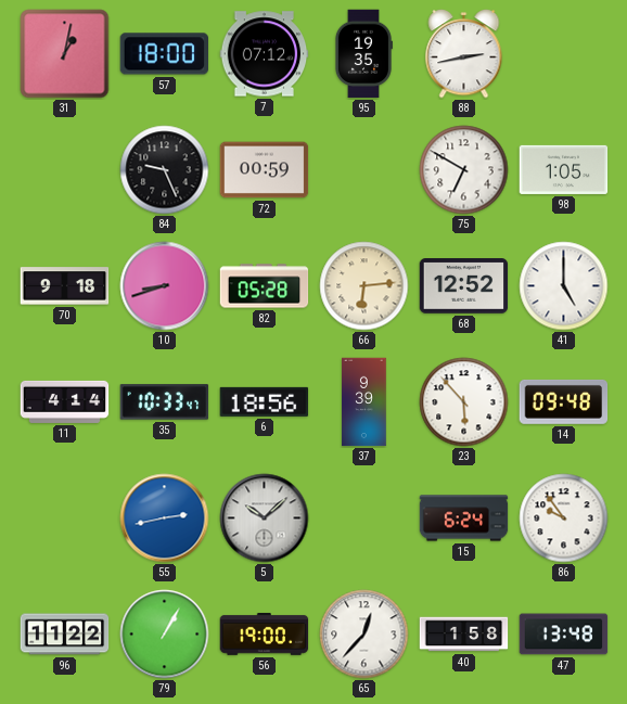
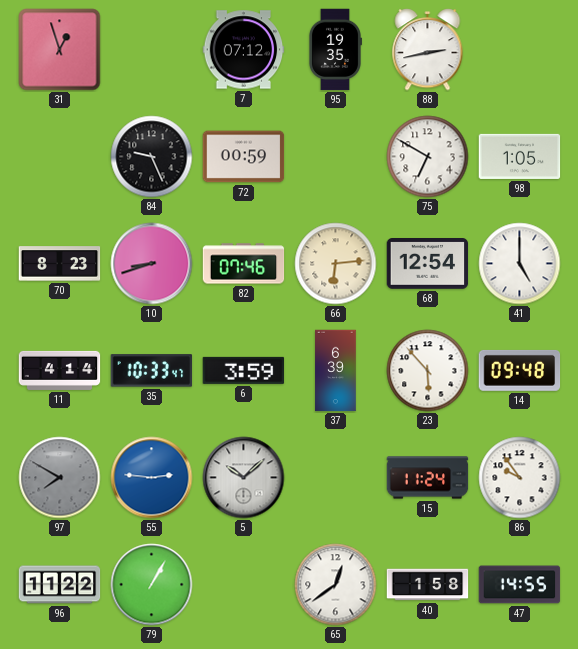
31: 1:02 -> 12:57 (60, 50)
57: 18:00 -> none (165, 54)
70: 9:18 -> 8:23 (60, 264)
82: 05:28 -> 07:46 (244, 264)
68: 12:52 -> 12:54 (428, 264)
6: 18:56 -> 3:59 (244, 370)
37: 9:39 -> 6:39 (336, 371)
97: none -> 7:50 (60, 478)
55: 2:43 -> 2:46 (152, 478)
15: 6:24 -> 11:24 (428, 478)
56: 19:00 -> none (265, 633)
65: 12:37 -> 12:39 (336, 585)
47: 13:48 -> 14:55 (520, 585)
